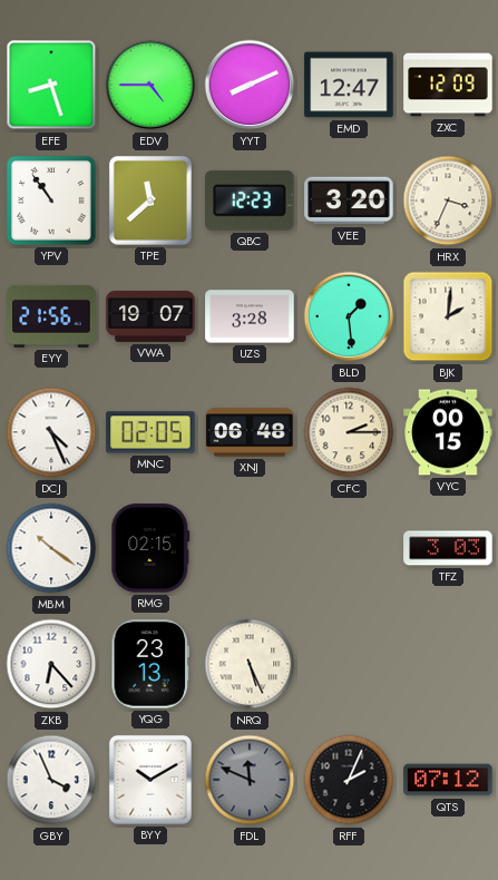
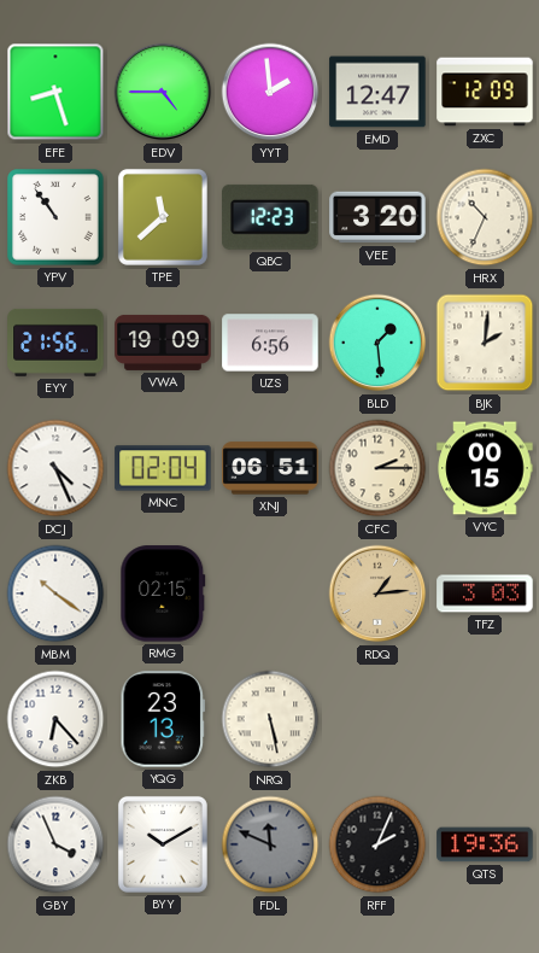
YYT: 8:11 -> 1:59 (270, 92)
HRX: 3:34 -> 10:34 (485, 217)
VWA: 19:07 -> 19:09 (163, 343)
UZS: 3:28 -> 6:56 (270, 343)
MNC: 02:05 -> 02:04 (163, 468)
XNJ: 06:48 -> 06:51 (270, 468)
RDQ: none -> 1:14 (377, 594)
NRQ: 5:26 -> 5:28 (270, 719)
QTS: 07:12 -> 19:36 (485, 844)
